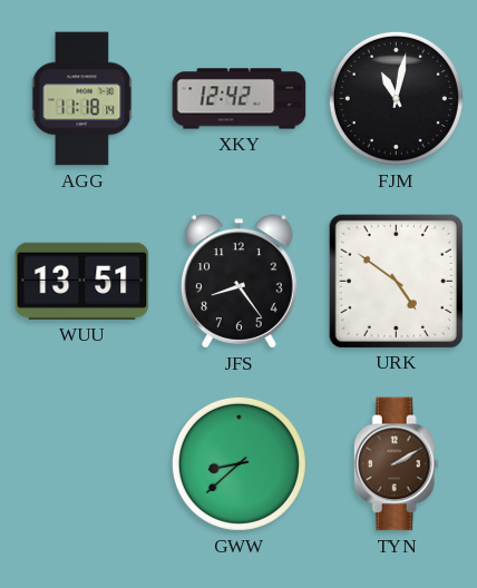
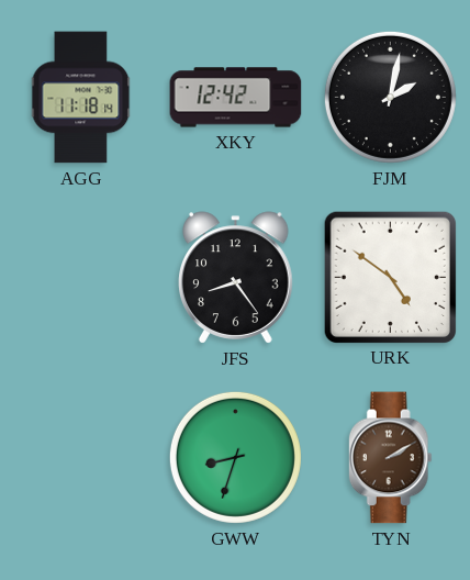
FJM: 11:02 -> 2:02 (390, 97)
WUU: 13:51 -> none (82, 281)
GWW: 8:38 -> 8:33 (235, 457)
